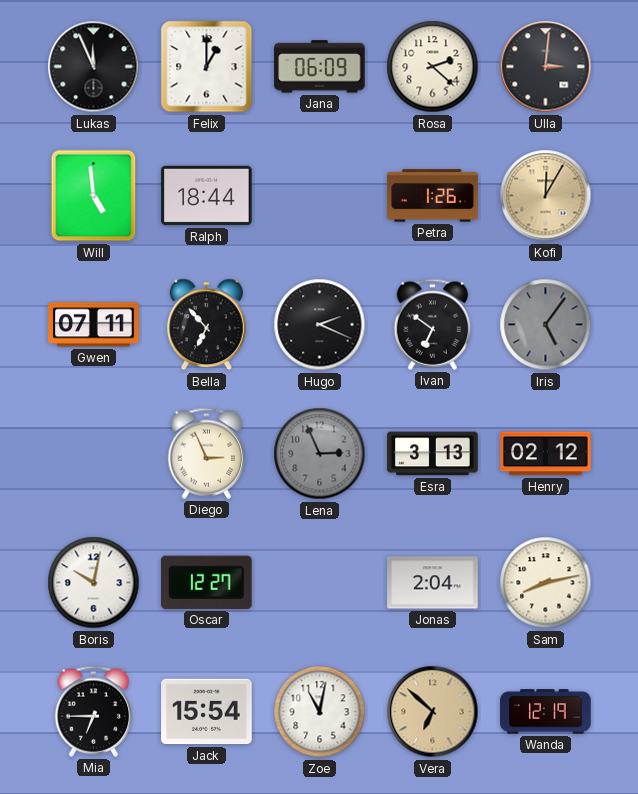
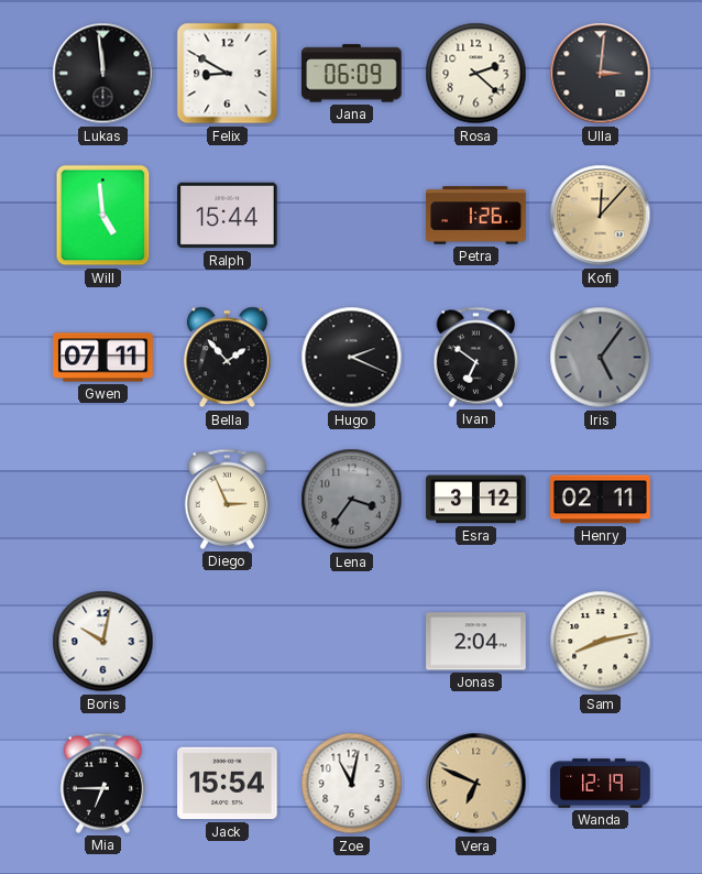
Lukas: 11:56 -> 11:59 (103, 74)
Felix: 1:00 -> 8:50 (228, 74)
Ralph: 18:44 -> 15:44 (228, 216)
Kofi: 12:05 -> 12:07 (601, 216)
Bella: 6:53 -> 1:53 (227, 358)
Lena: 2:56 -> 3:36 (352, 500)
Esra: 3:13 -> 3:12 (476, 500)
Henry: 02:12 -> 02:11 (601, 500)
Oscar: 12:27 -> none (206, 582)
Vera: 6:52 -> 6:49 (476, 784)
